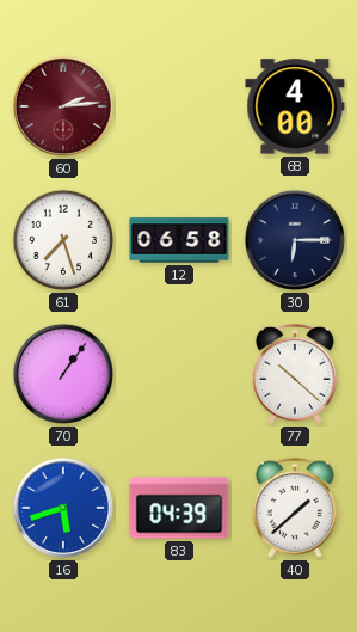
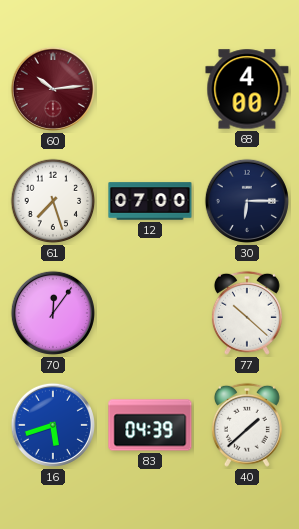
60: 2:14 -> 10:14 (53, 89)
12: 06:58 -> 07:00 (150, 201)
70: 1:06 -> 12:06 (53, 313)
